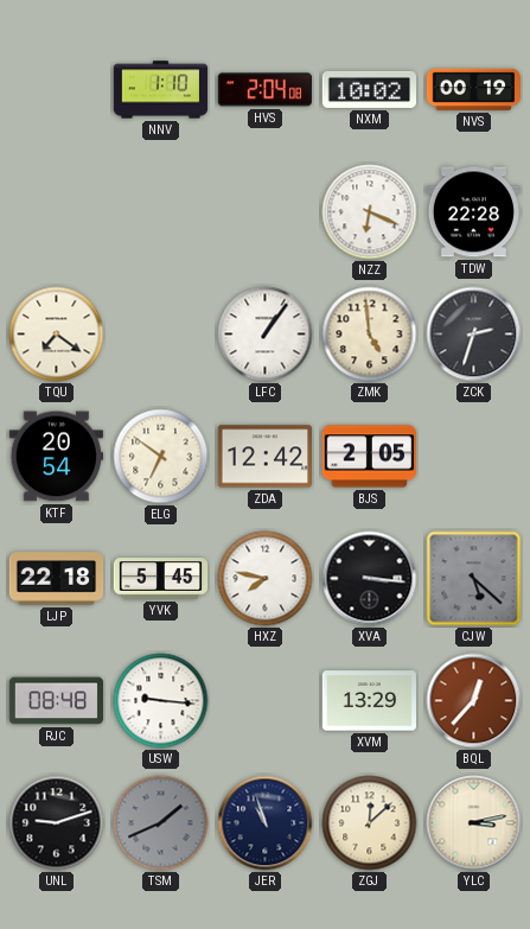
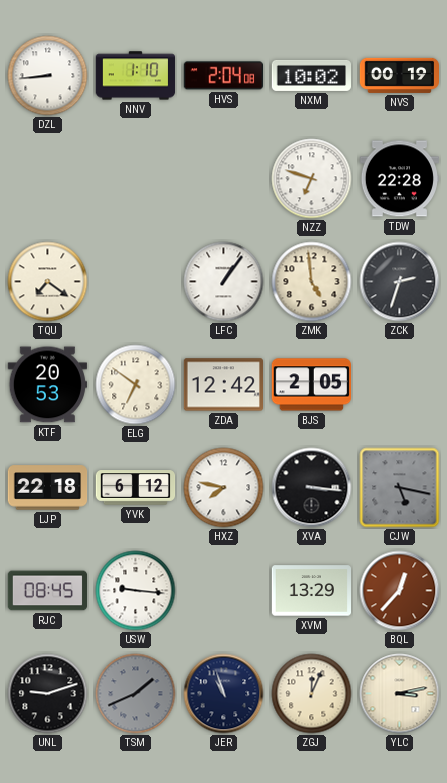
DZL: none -> 8:44 (48, 76)
NZZ: 6:19 -> 6:48 (312, 179)
KTF: 20:54 -> 20:53 (47, 385)
YVK: 5:45 -> 6:12 (136, 488)
CJW: 5:22 -> 5:17 (400, 488)
RJC: 08:48 -> 08:45 (48, 591)
ZGJ: 12:08 -> 12:04 (312, 694)
